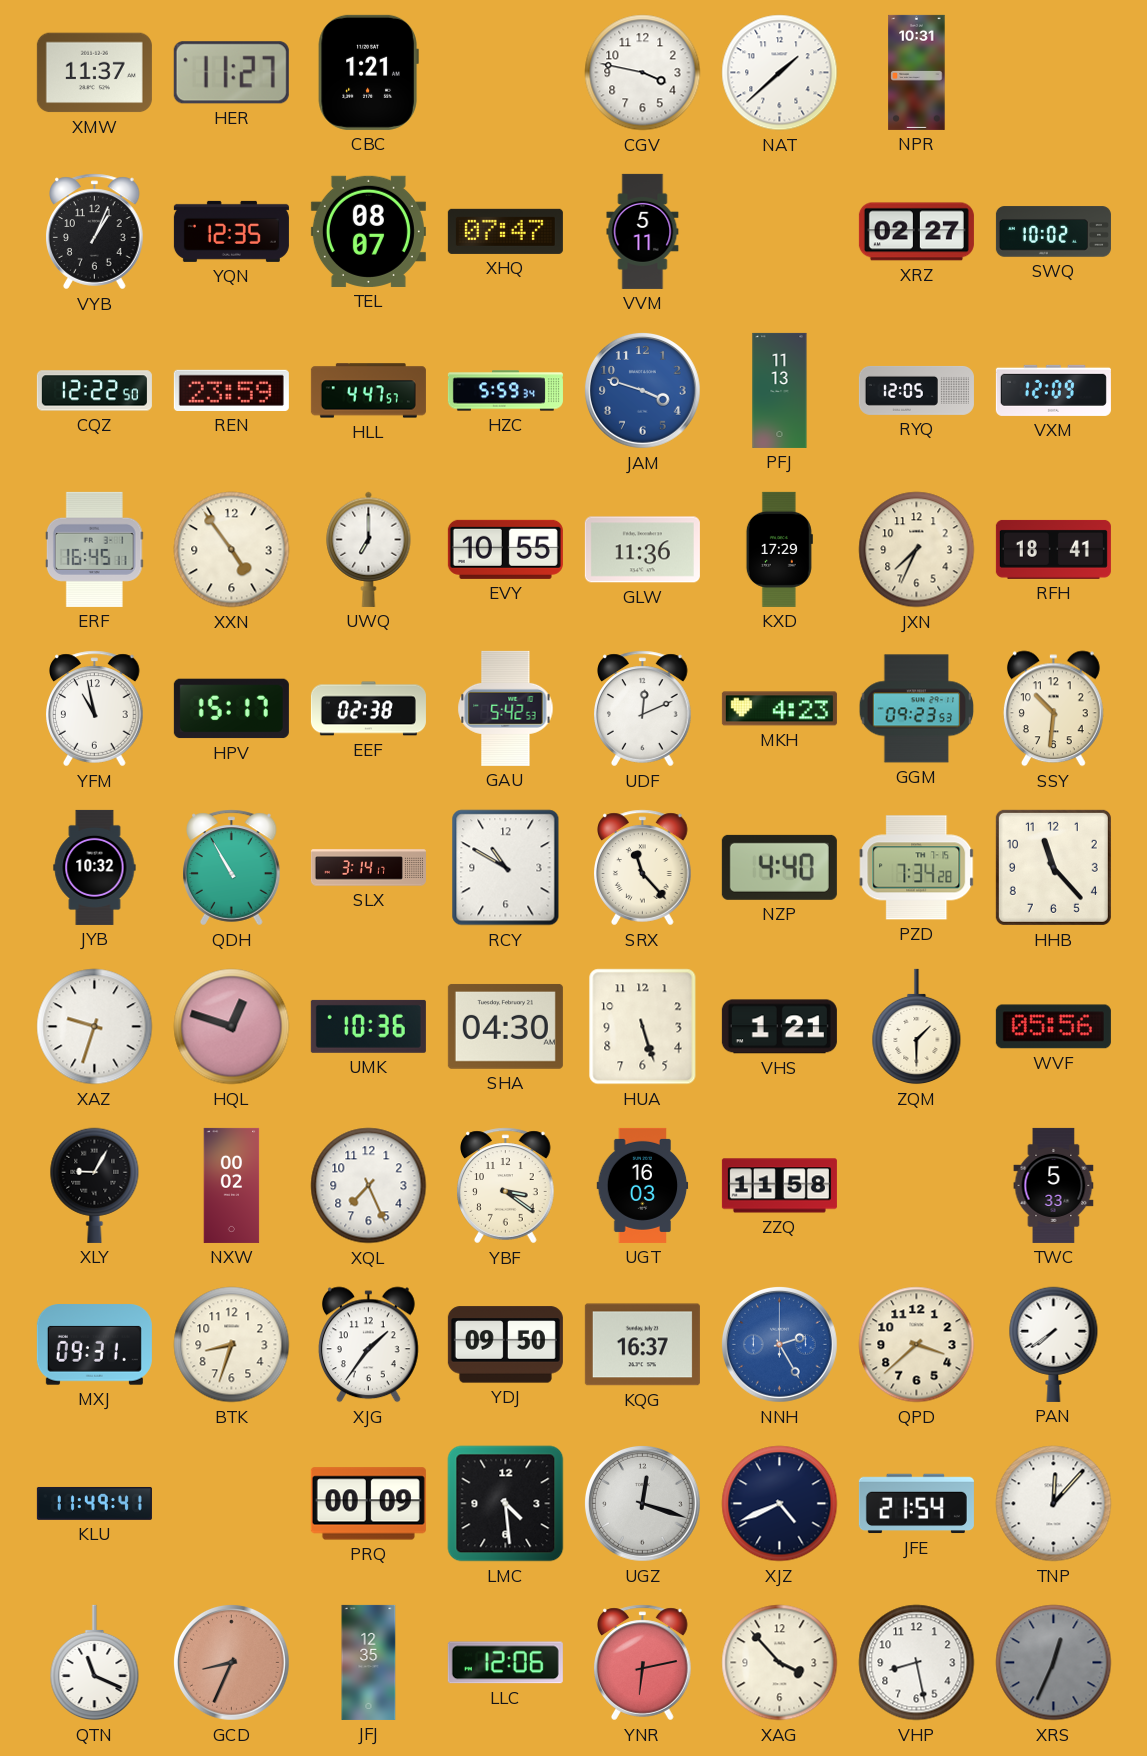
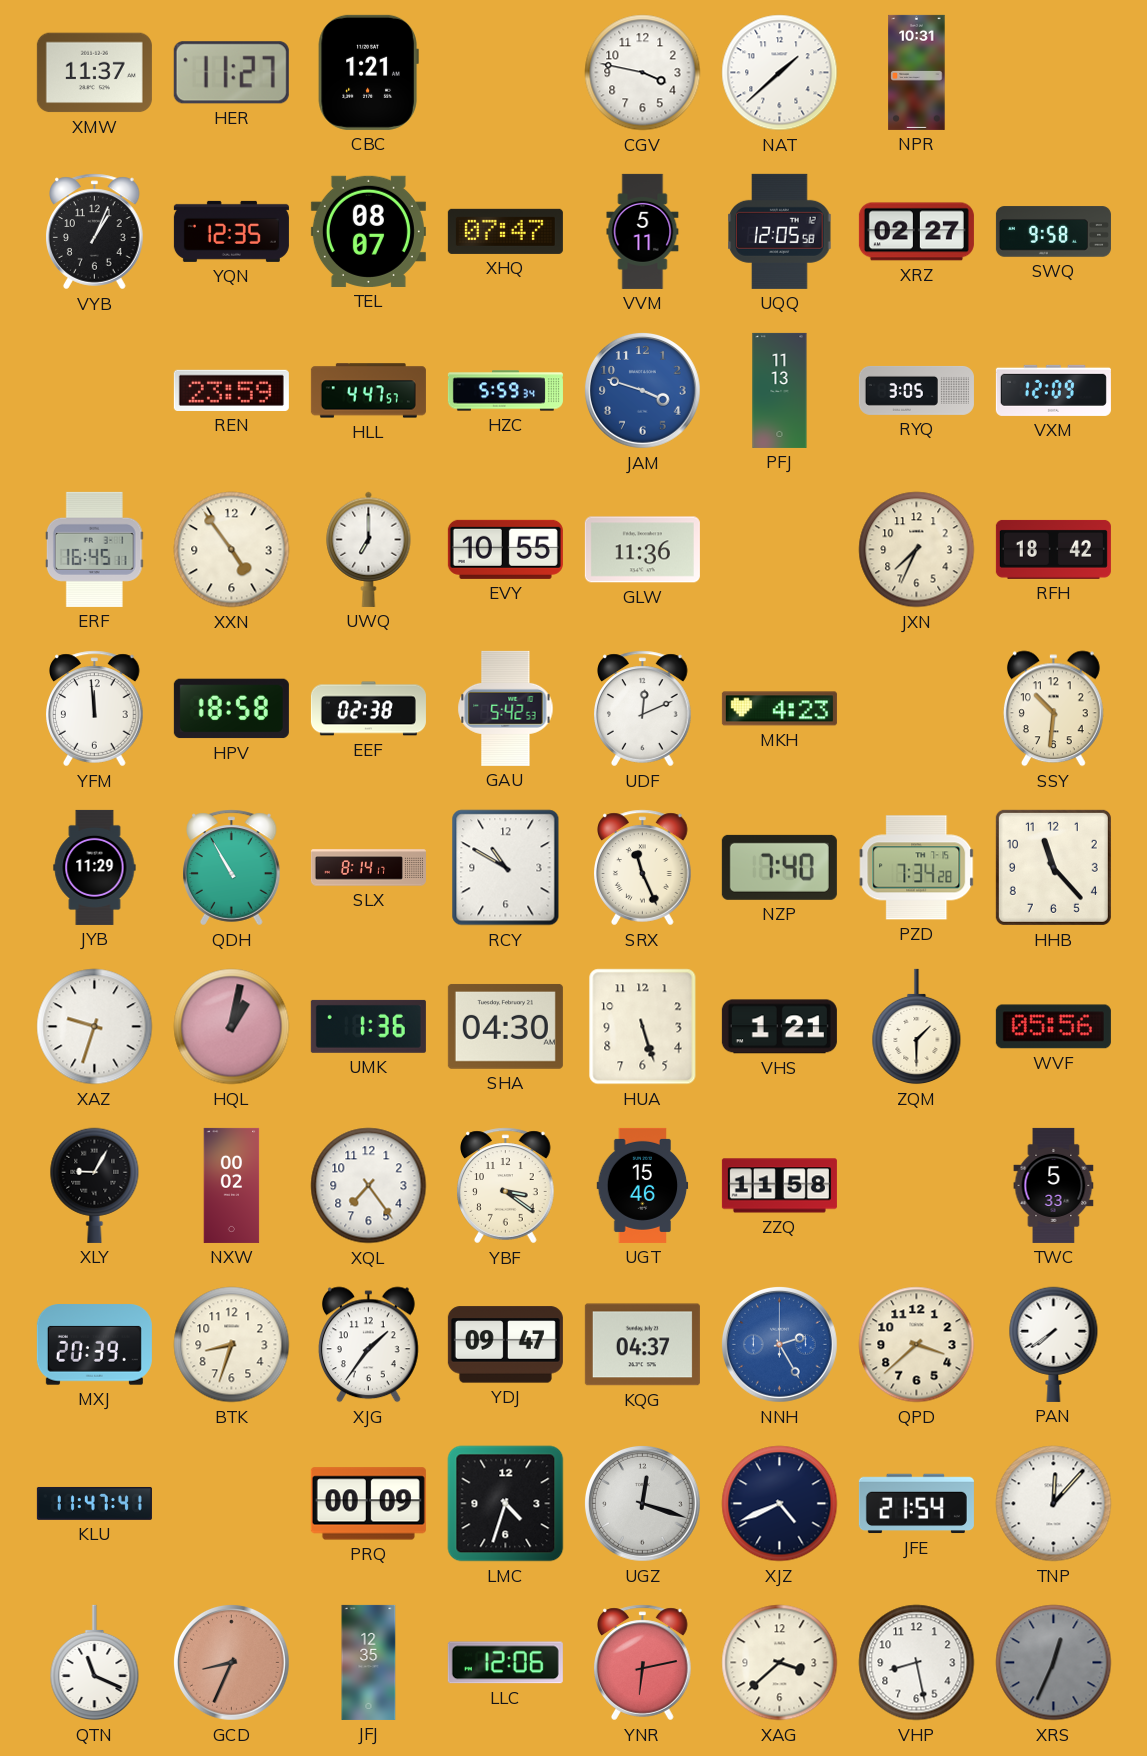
UQQ: none -> 12:05 (780, 231)
SWQ: 10:02 -> 9:58 (1053, 232)
CQZ: 12:22 -> none (94, 391)
RYQ: 12:05 -> 3:05 (916, 390)
KXD: 17:29 -> none (779, 549)
RFH: 18:41 -> 18:42 (1053, 549)
YFM: 10:58 -> 11:59 (95, 709)
HPV: 15:17 -> 18:58 (231, 709)
GGM: 09:23 -> none (917, 709)
JYB: 10:32 -> 11:29 (95, 867)
SLX: 3:14 -> 8:14 (368, 868)
SRX: 11:23 -> 11:26 (643, 868)
NZP: 4:40 -> 7:40 (779, 867)
HQL: 12:48 -> 1:02 (232, 1027)
UMK: 10:36 -> 1:36 (368, 1026)
XQL: 7:26 -> 7:24 (369, 1186)
UGT: 16:03 -> 15:46 (643, 1185)
MXJ: 09:31 -> 20:39 (94, 1345)
YDJ: 09:50 -> 09:47 (505, 1345)
KQG: 16:37 -> 04:37 (642, 1345)
KLU: 11:49 -> 11:47 (94, 1503)
LMC: 4:29 -> 4:33 (506, 1504)
XAG: 3:53 -> 3:38 (780, 1663)
